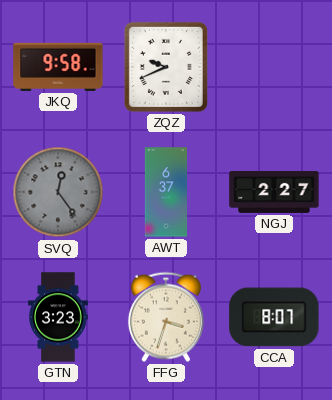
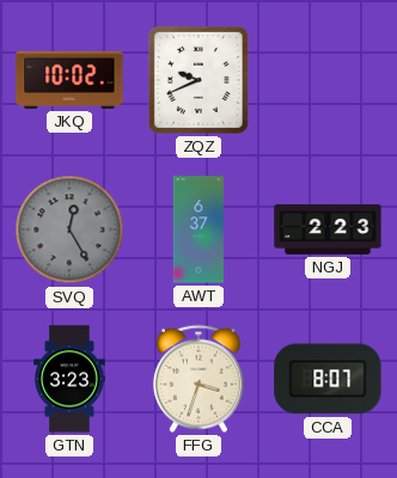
JKQ: 9:58 -> 10:02 (69, 80)
SVQ: 12:24 -> 12:25 (69, 229)
NGJ: 2:27 -> 2:23 (328, 229)
